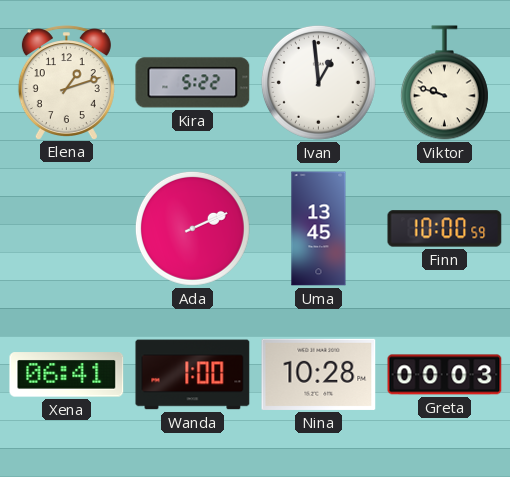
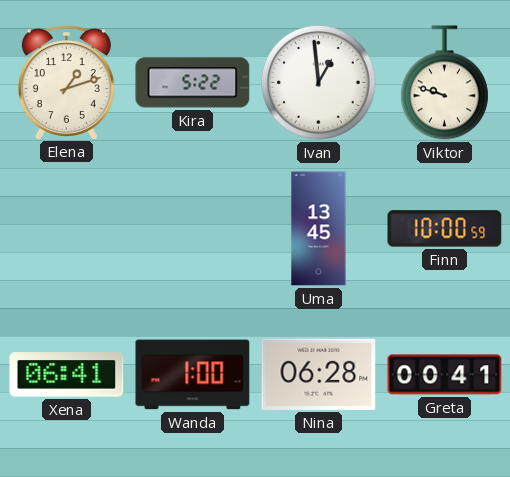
Ada: 2:11 -> none (192, 228)
Nina: 10:28 -> 06:28 (319, 374)
Greta: 00:03 -> 00:41 (445, 375)
